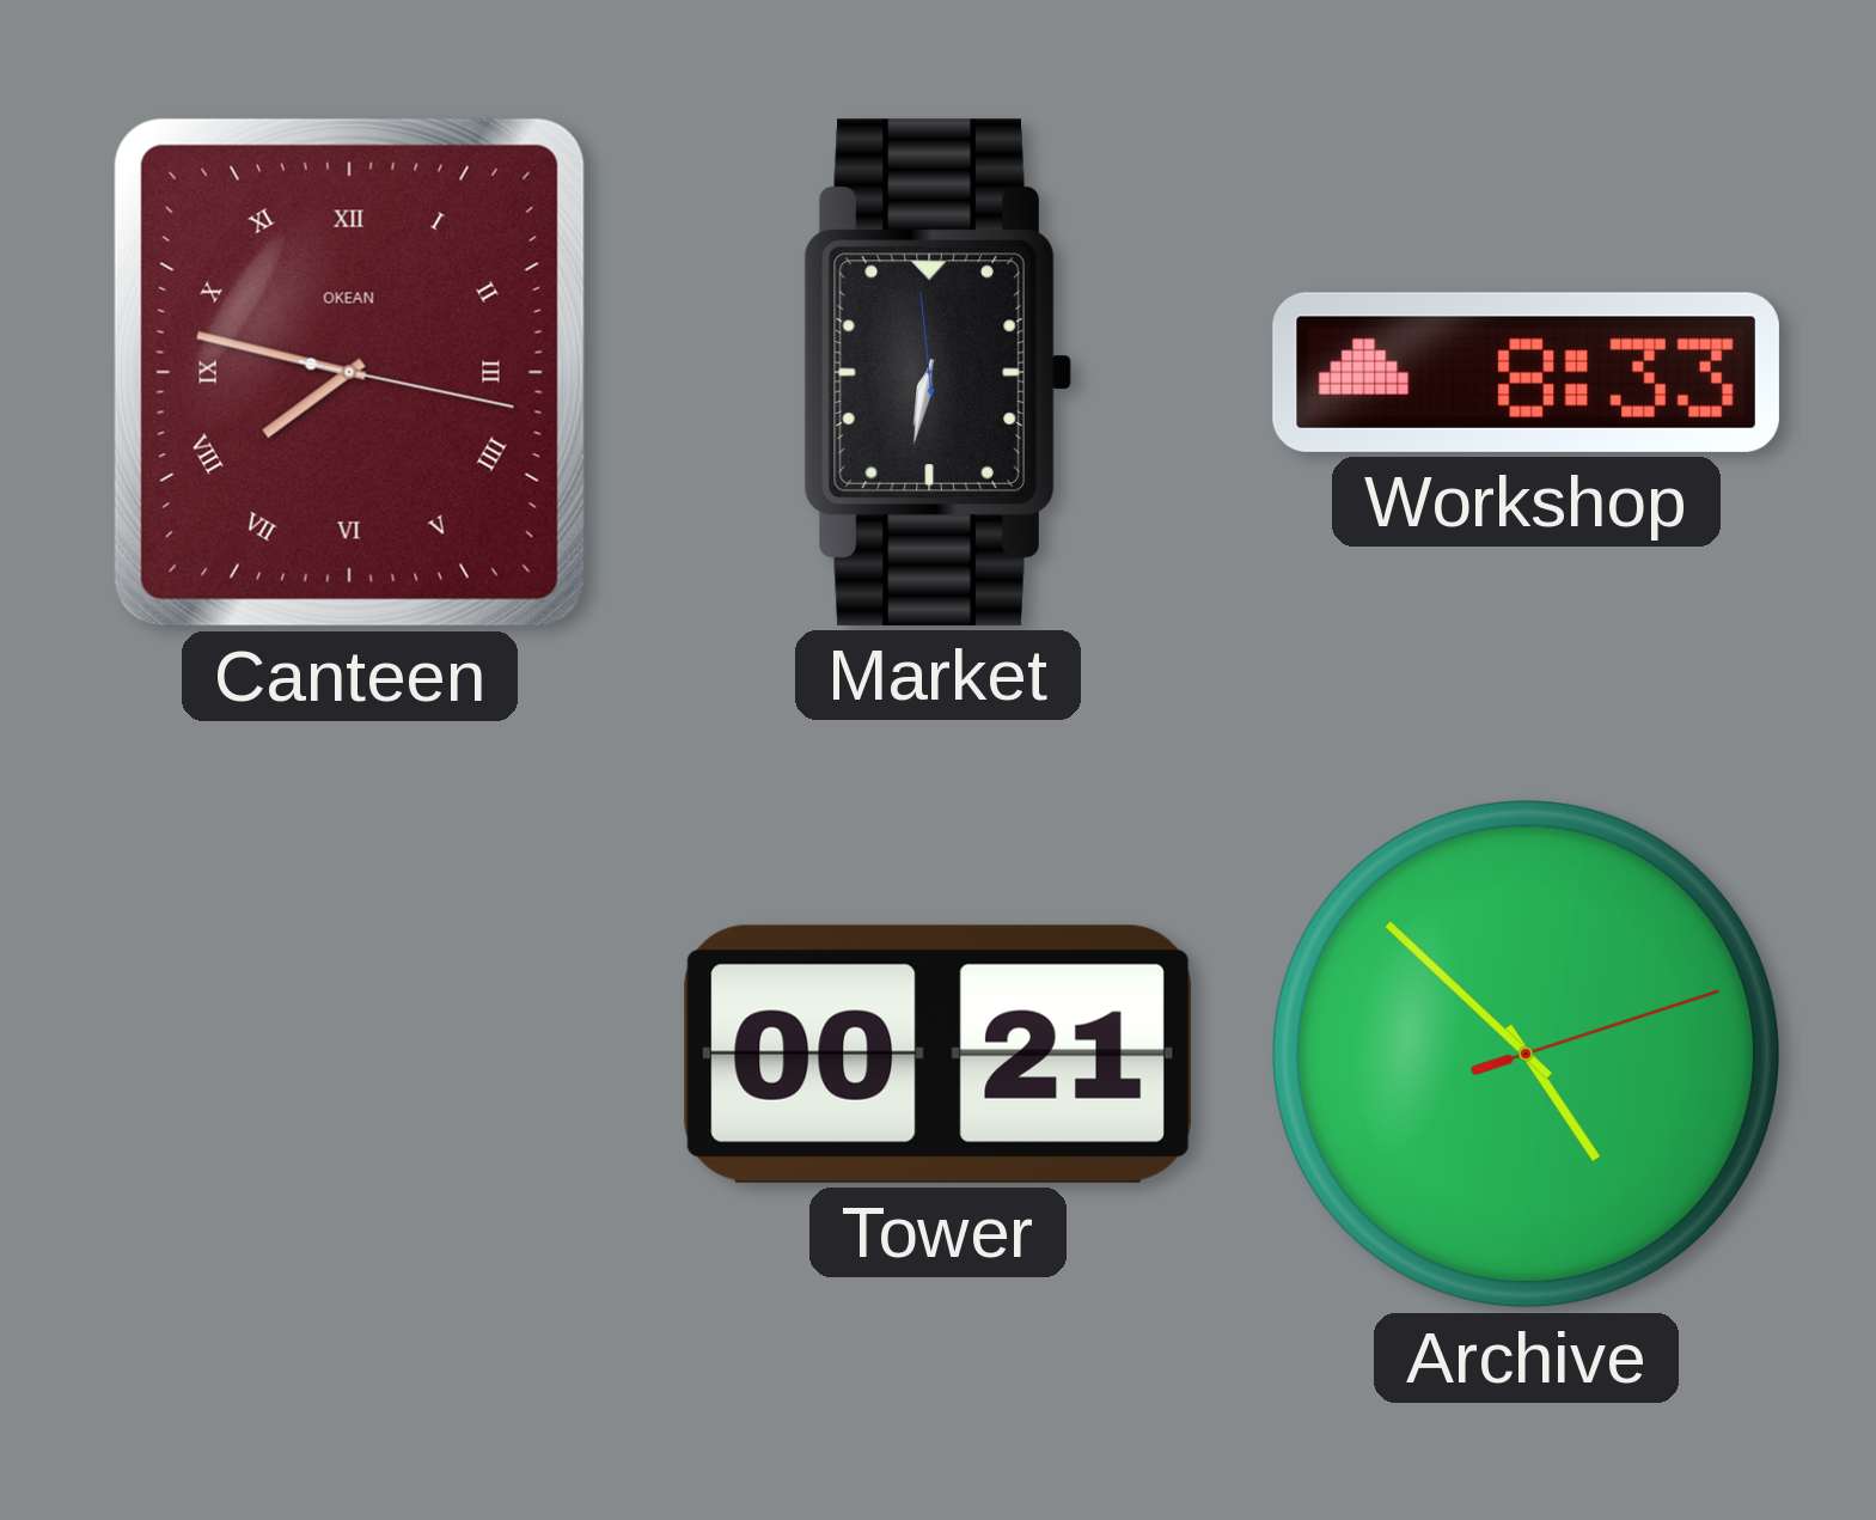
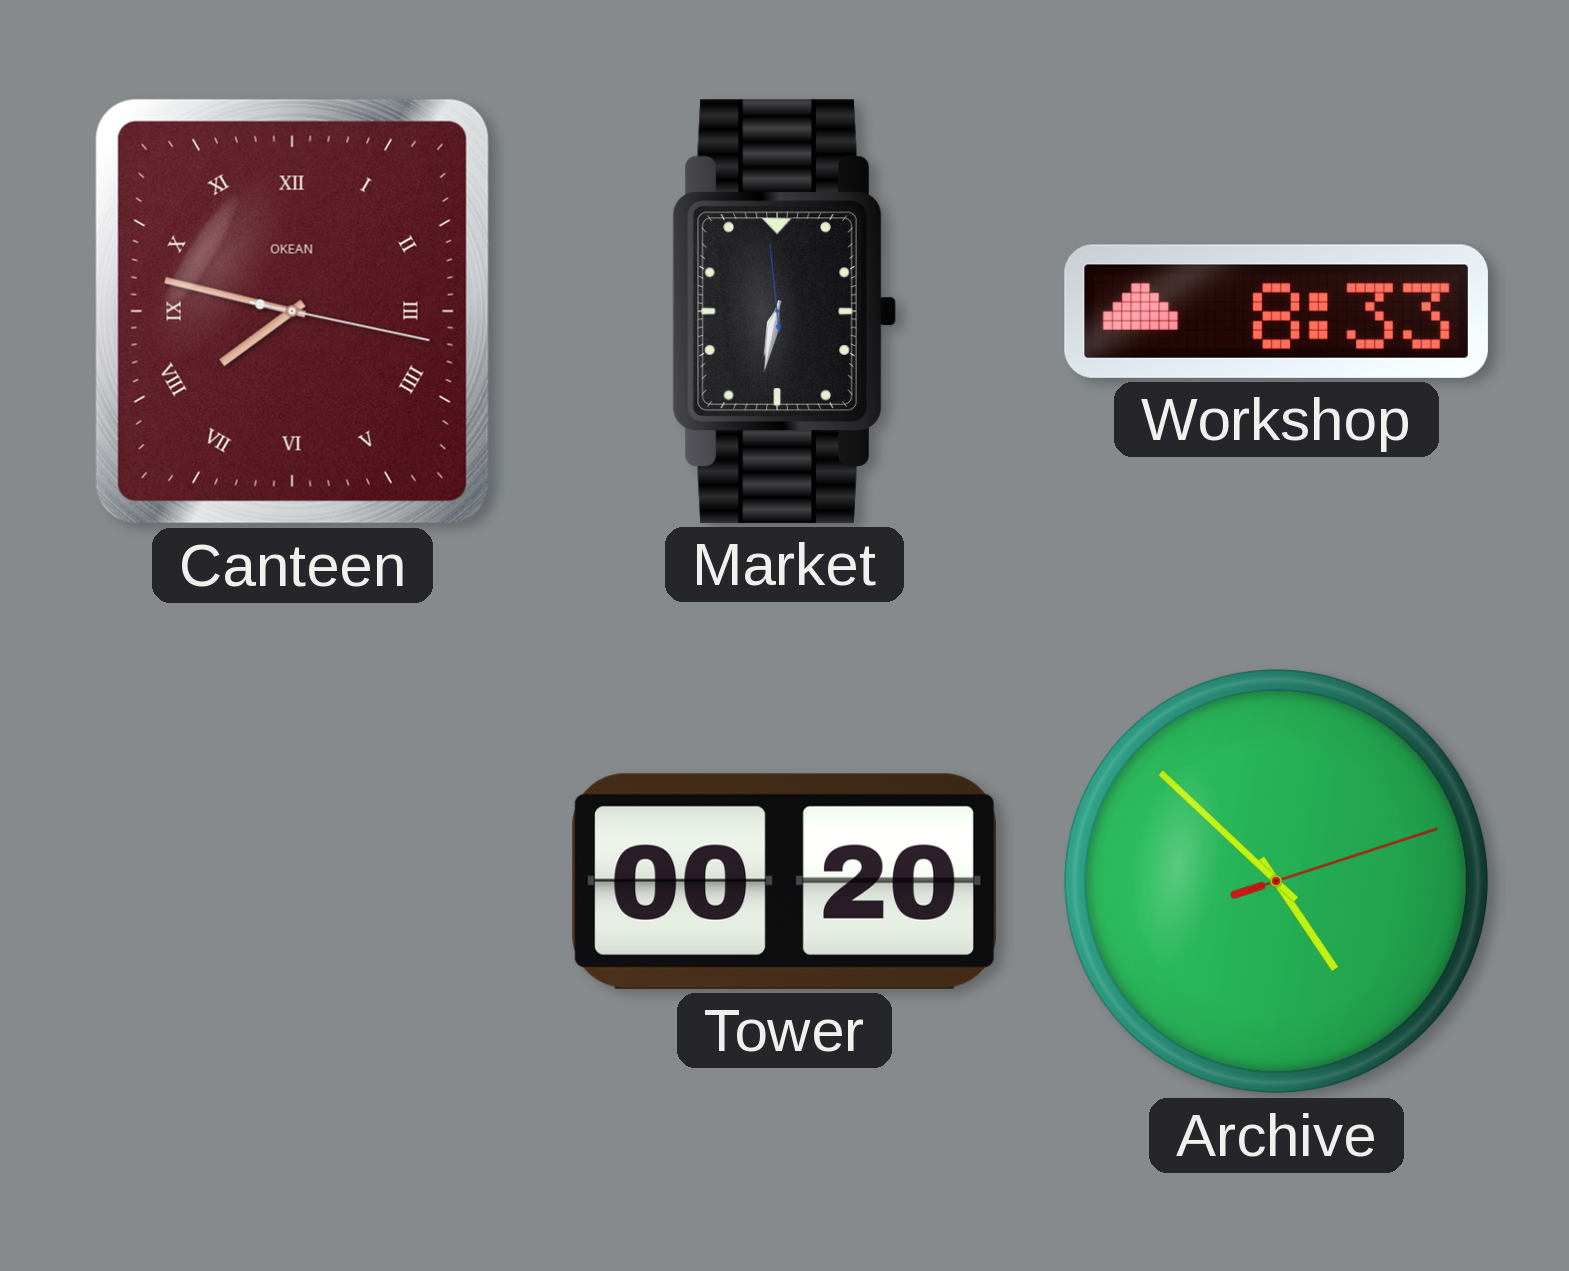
Tower: 00:21 -> 00:20 (784, 881)
